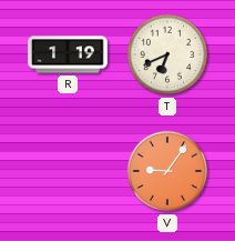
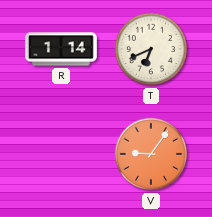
R: 1:19 -> 1:14 (61, 49)
